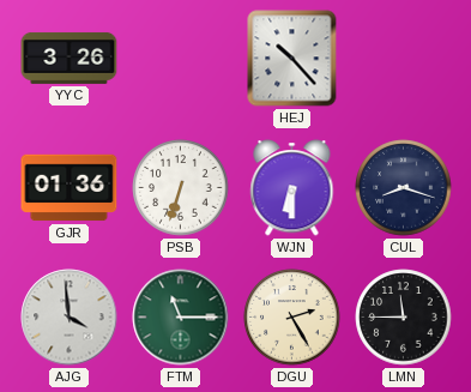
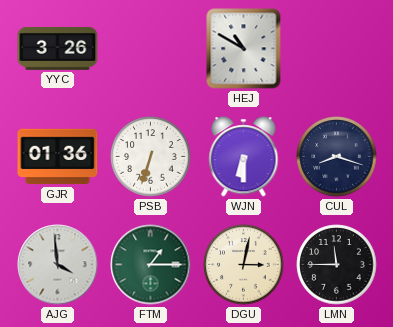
HEJ: 10:23 -> 10:50 (244, 49)
FTM: 11:15 -> 1:15 (151, 265)
DGU: 2:25 -> 3:02 (244, 265)
